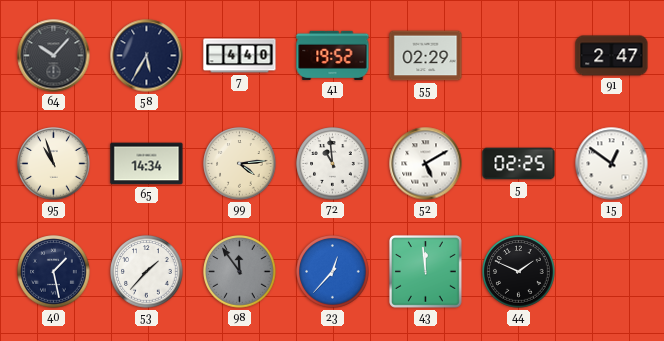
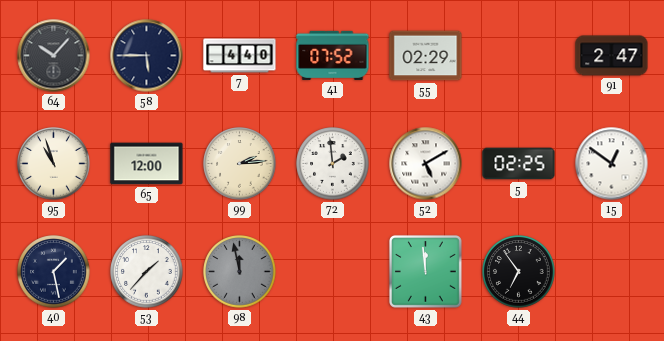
58: 5:35 -> 5:45 (147, 56)
41: 19:52 -> 07:52 (333, 55)
65: 14:34 -> 12:00 (147, 164)
99: 4:14 -> 2:14 (240, 164)
72: 10:59 -> 1:59 (333, 164)
98: 11:54 -> 11:58 (240, 272)
23: 12:37 -> none (333, 272)
44: 1:49 -> 6:54 (519, 272)
